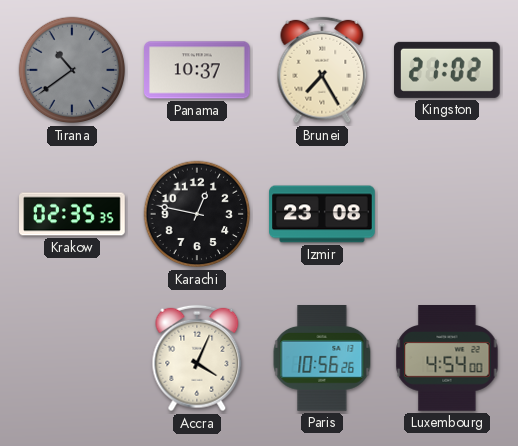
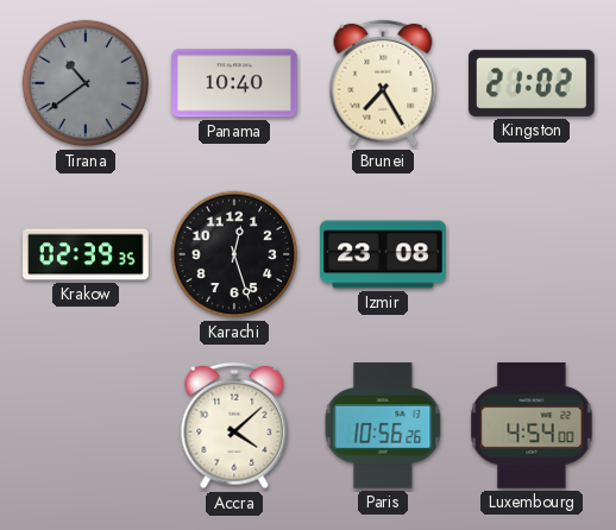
Panama: 10:37 -> 10:40 (234, 83)
Krakow: 02:35 -> 02:39 (86, 254)
Karachi: 12:47 -> 12:27 (234, 254)
Accra: 4:04 -> 4:08 (234, 425)
